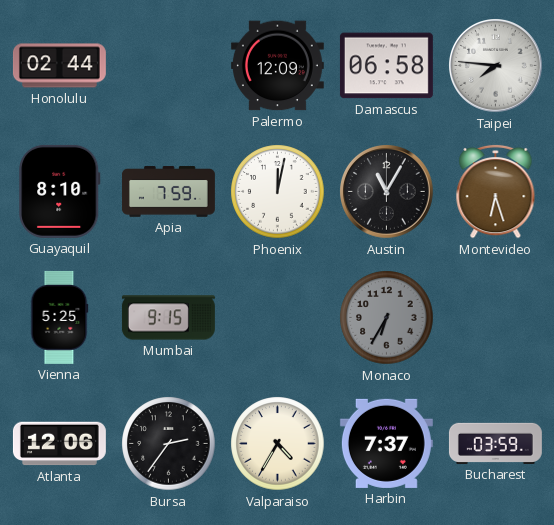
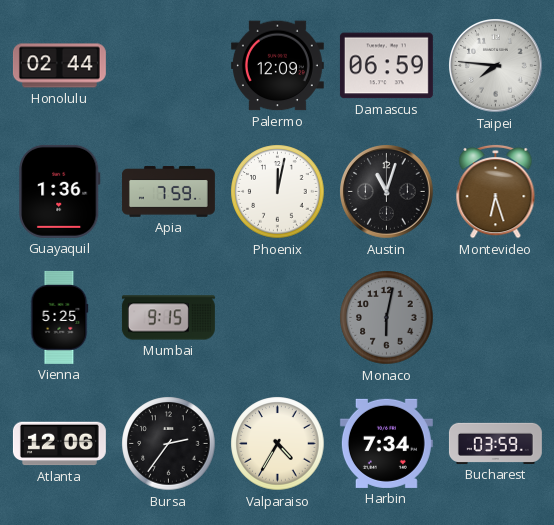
Damascus: 06:58 -> 06:59 (386, 66)
Guayaquil: 8:10 -> 1:36 (60, 191)
Austin: 11:05 -> 11:03 (387, 192)
Monaco: 6:35 -> 6:02 (387, 318)
Harbin: 7:37 -> 7:34 (386, 443)
